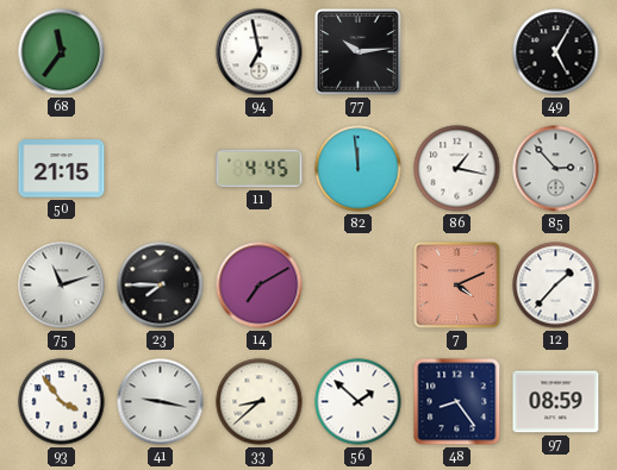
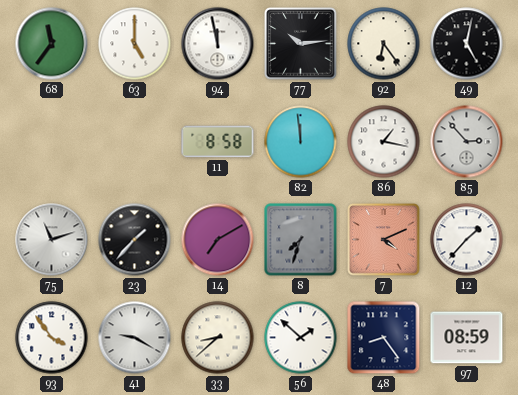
63: none -> 5:00 (135, 44)
94: 6:58 -> 11:58 (218, 44)
92: none -> 6:24 (384, 44)
49: 5:05 -> 5:02 (467, 44)
50: 21:15 -> none (62, 169)
11: 4:45 -> 8:58 (218, 142)
23: 7:45 -> 1:37 (135, 240)
8: none -> 7:33 (301, 240)
41: 9:17 -> 9:20 (135, 338)
